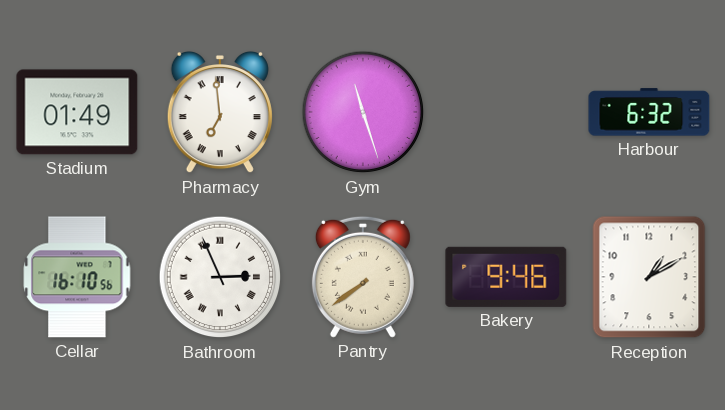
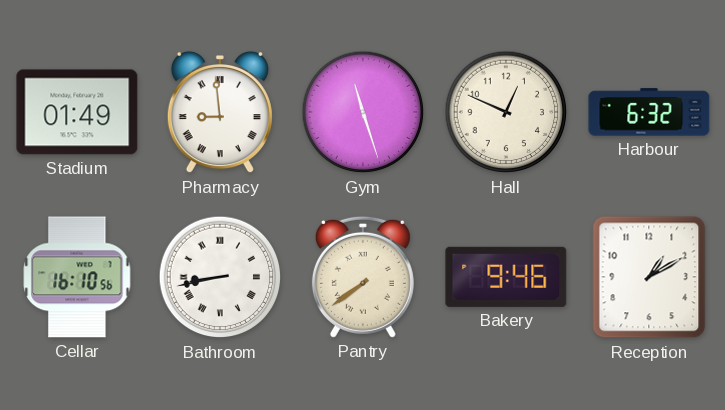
Pharmacy: 6:59 -> 8:59 (220, 112)
Hall: none -> 12:49 (506, 112)
Bathroom: 2:56 -> 8:43 (220, 277)
